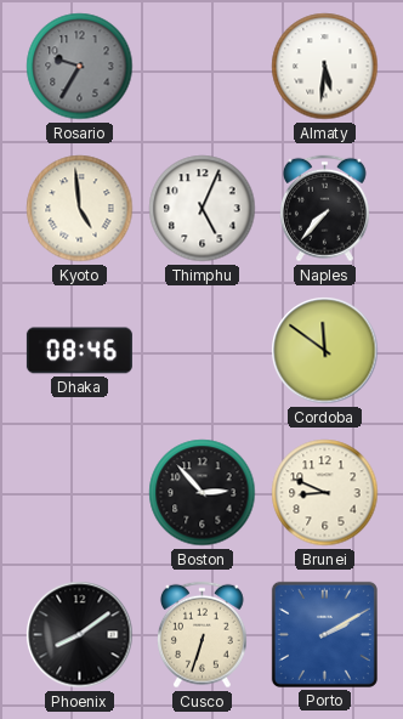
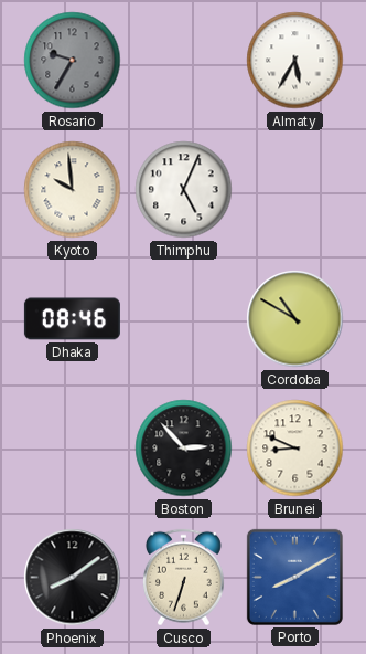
Almaty: 5:31 -> 5:35 (295, 61)
Kyoto: 4:59 -> 9:59 (73, 190)
Naples: 7:37 -> none (324, 209)
Cordoba: 11:51 -> 10:50 (295, 319)
Porto: 2:10 -> 8:10 (294, 577)
